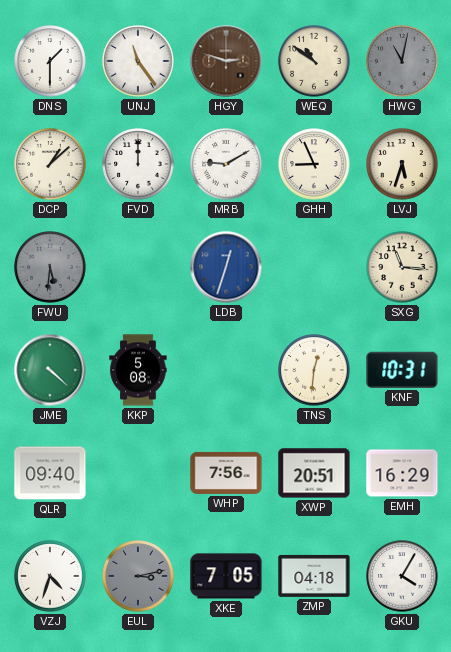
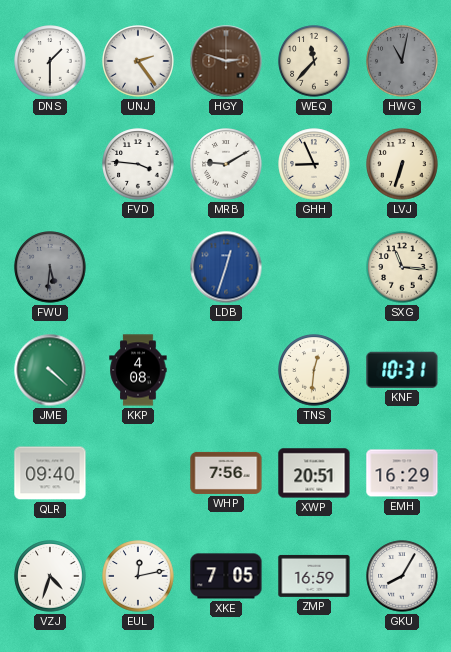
UNJ: 11:24 -> 2:24 (138, 61)
WEQ: 10:51 -> 11:37 (314, 61)
DCP: 1:08 -> none (50, 164)
FVD: 12:00 -> 3:46 (138, 164)
LVJ: 5:33 -> 6:33 (402, 164)
KKP: 5:08 -> 4:08 (138, 370)
EUL: 3:13 -> 12:13 (138, 576)
EUL dial: grey -> white (138, 576)
ZMP: 04:18 -> 16:59 (314, 576)
GKU: 4:05 -> 8:05 (402, 576)
